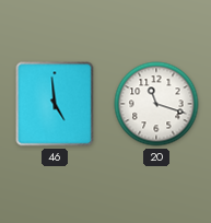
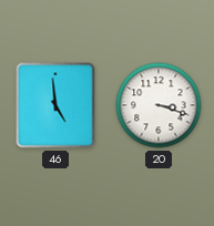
20: 11:18 -> 3:18 (159, 105)
